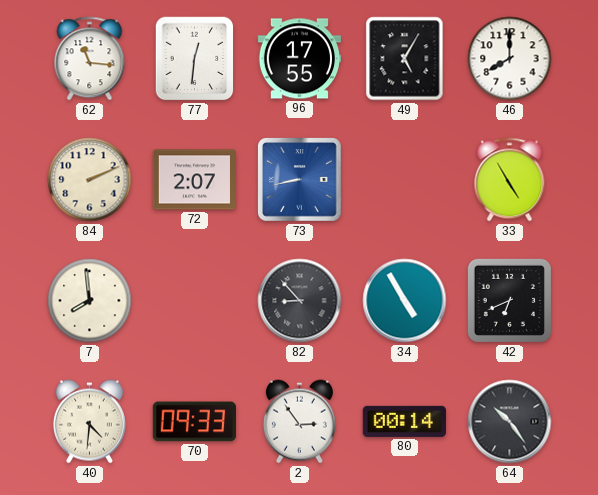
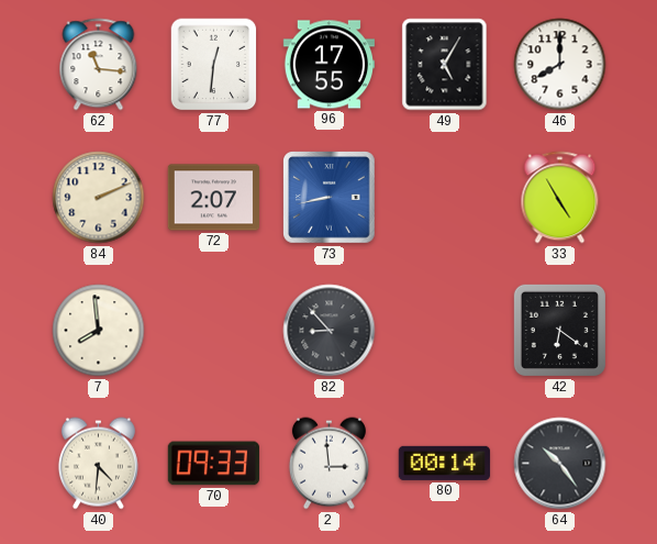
34: 4:55 -> none (405, 301)
42: 6:41 -> 6:21 (559, 330)
2: 2:54 -> 2:59 (328, 464)
